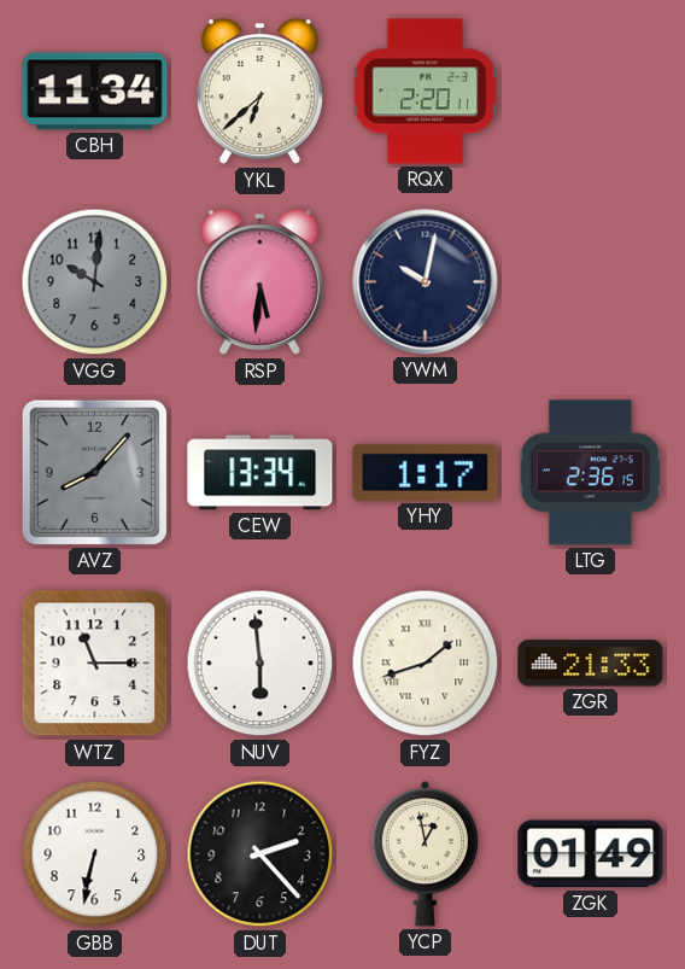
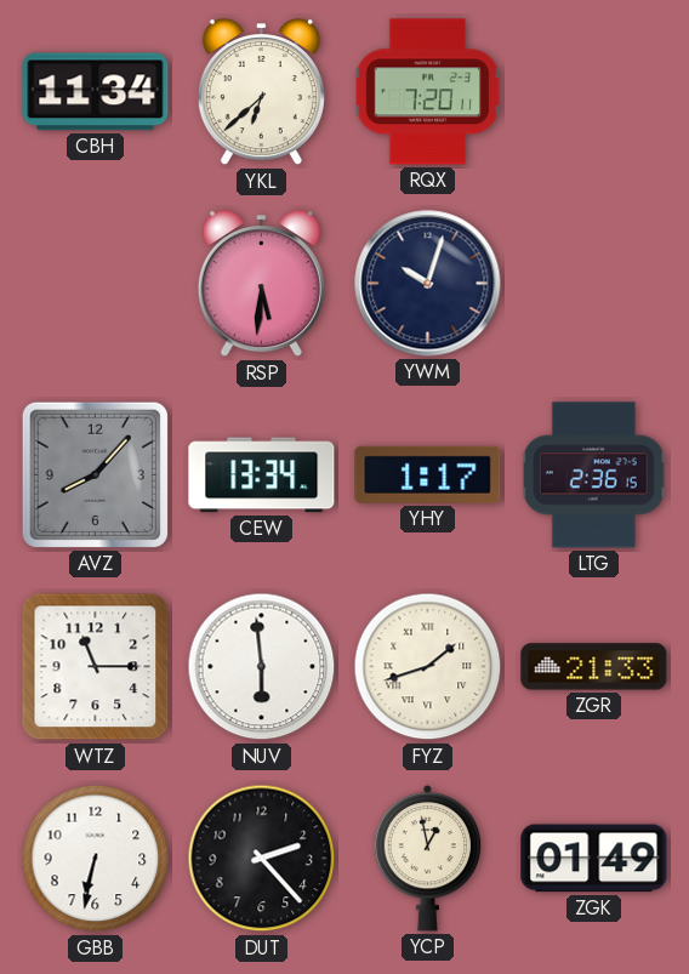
RQX: 2:20 -> 7:20 (428, 92)
VGG: 10:01 -> none (95, 282)
YWM: 10:02 -> 10:03 (428, 284)
